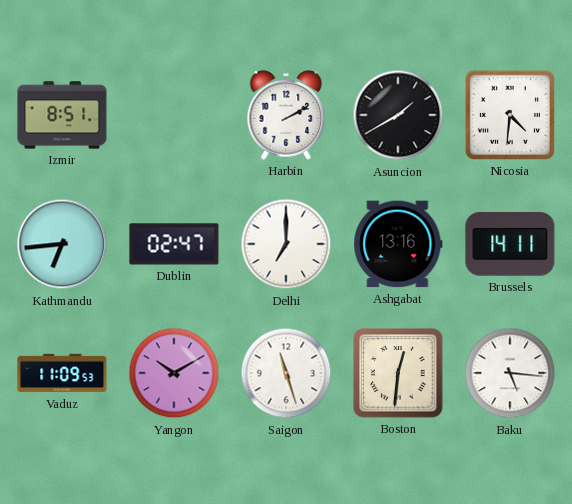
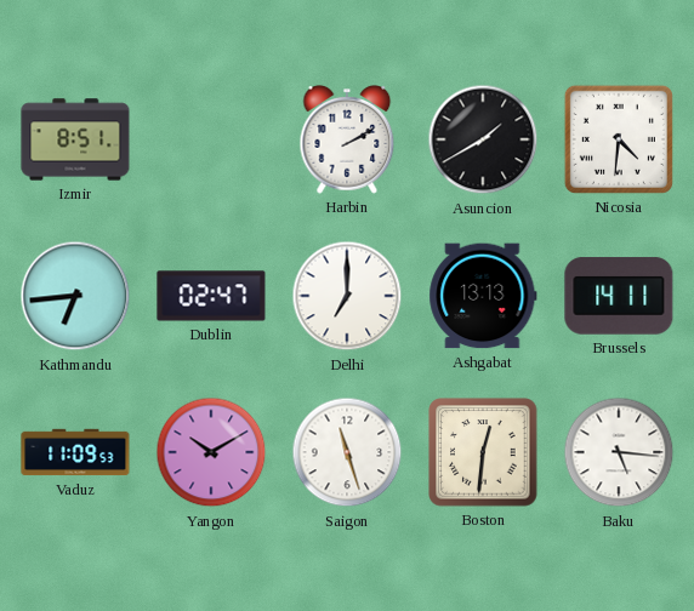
Ashgabat: 13:16 -> 13:13 (483, 296)
